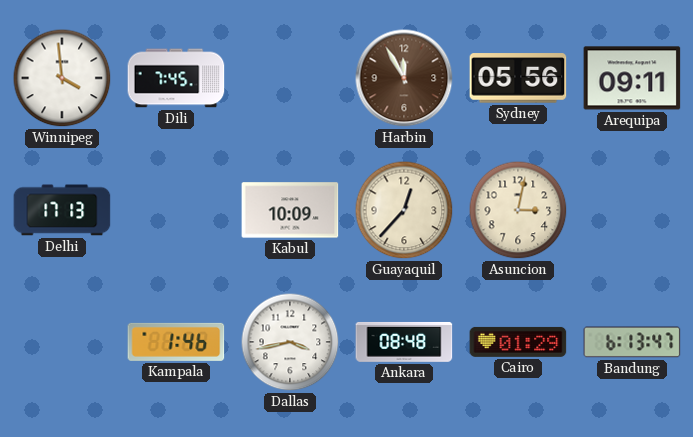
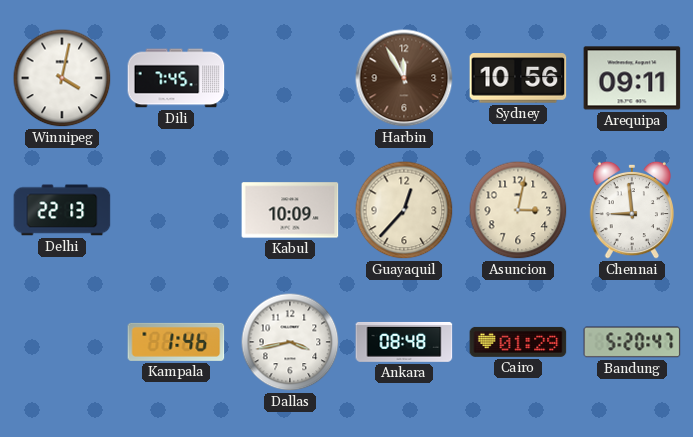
Winnipeg: 3:59 -> 4:02 (62, 78)
Sydney: 05:56 -> 10:56 (518, 78)
Delhi: 17:13 -> 22:13 (62, 210)
Chennai: none -> 8:59 (631, 210)
Bandung: 6:13 -> 5:20 (632, 342)
